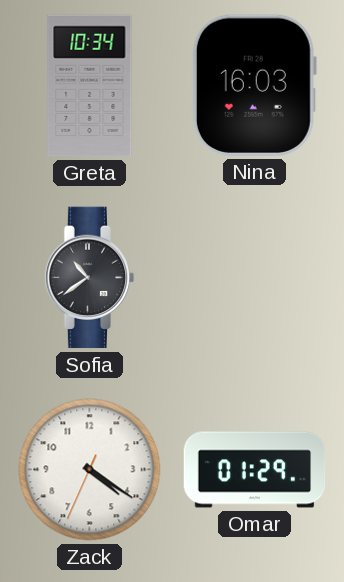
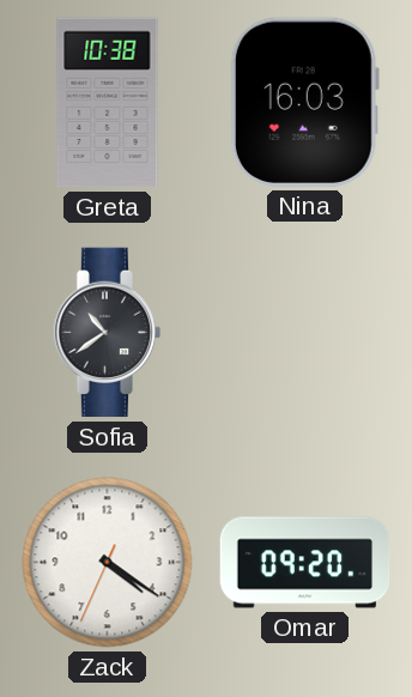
Greta: 10:34 -> 10:38 (108, 103)
Omar: 01:29 -> 09:20 (305, 563)
